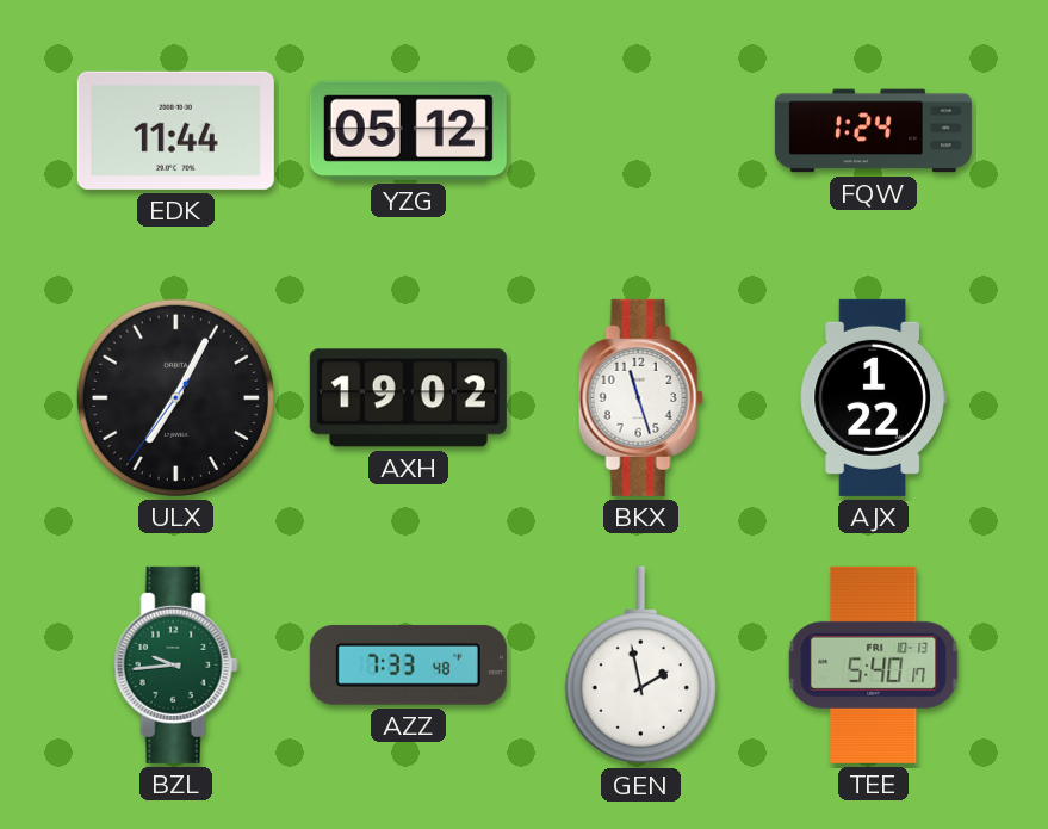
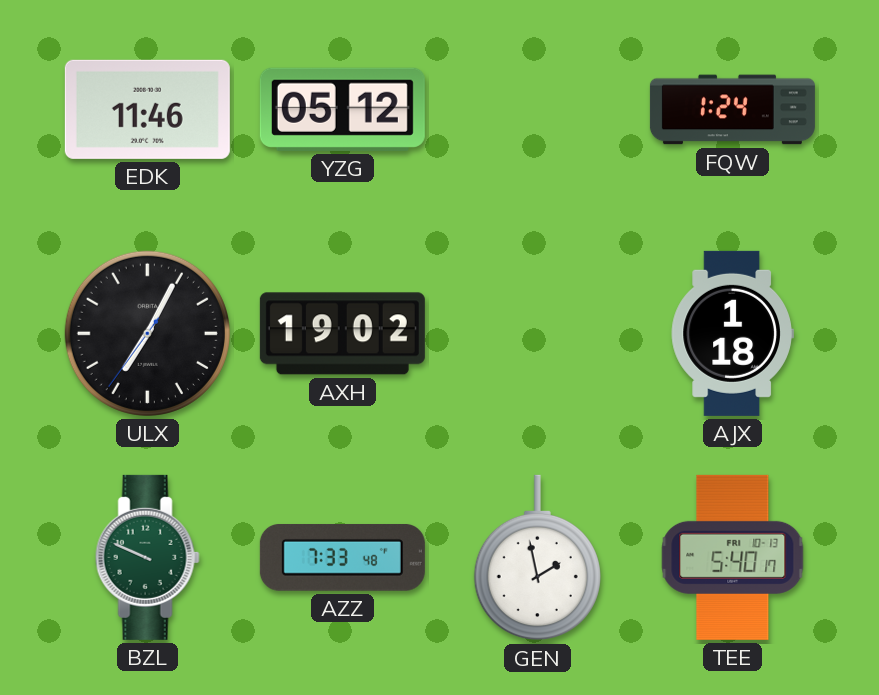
EDK: 11:44 -> 11:46 (147, 109)
BKX: 11:27 -> none (640, 397)
AJX: 1:22 -> 1:18 (732, 333)
BZL: 9:44 -> 9:49 (147, 557)
